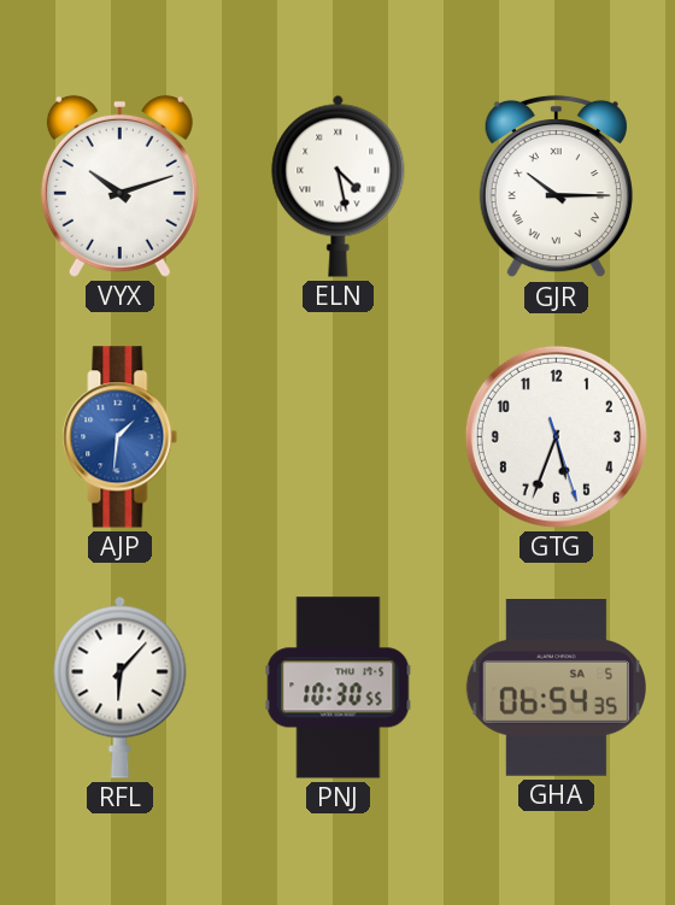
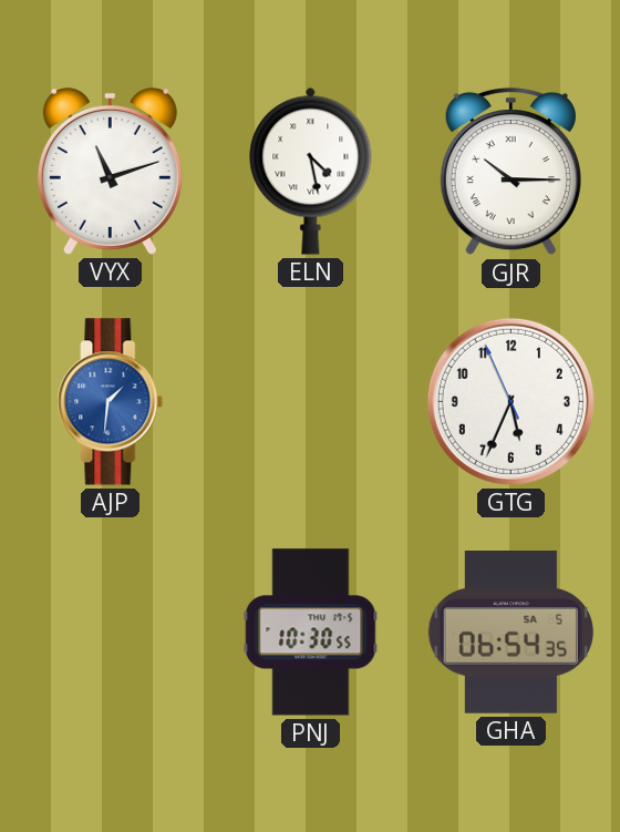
VYX: 10:12 -> 11:12 (110, 171)
GTG: 5:33:27 -> 5:33:56 (510, 401)
RFL: 6:07 -> none (121, 687)
